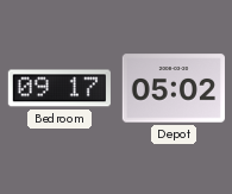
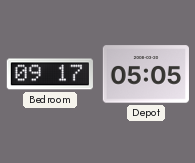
Depot: 05:02 -> 05:05 (146, 74)
